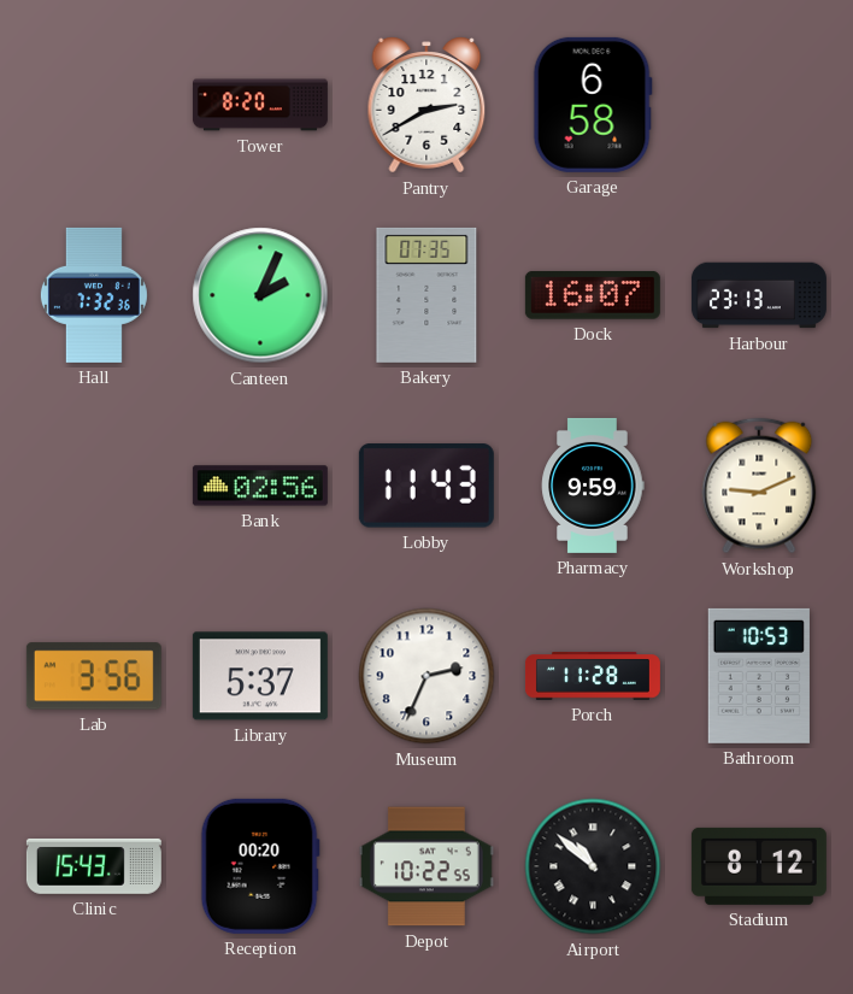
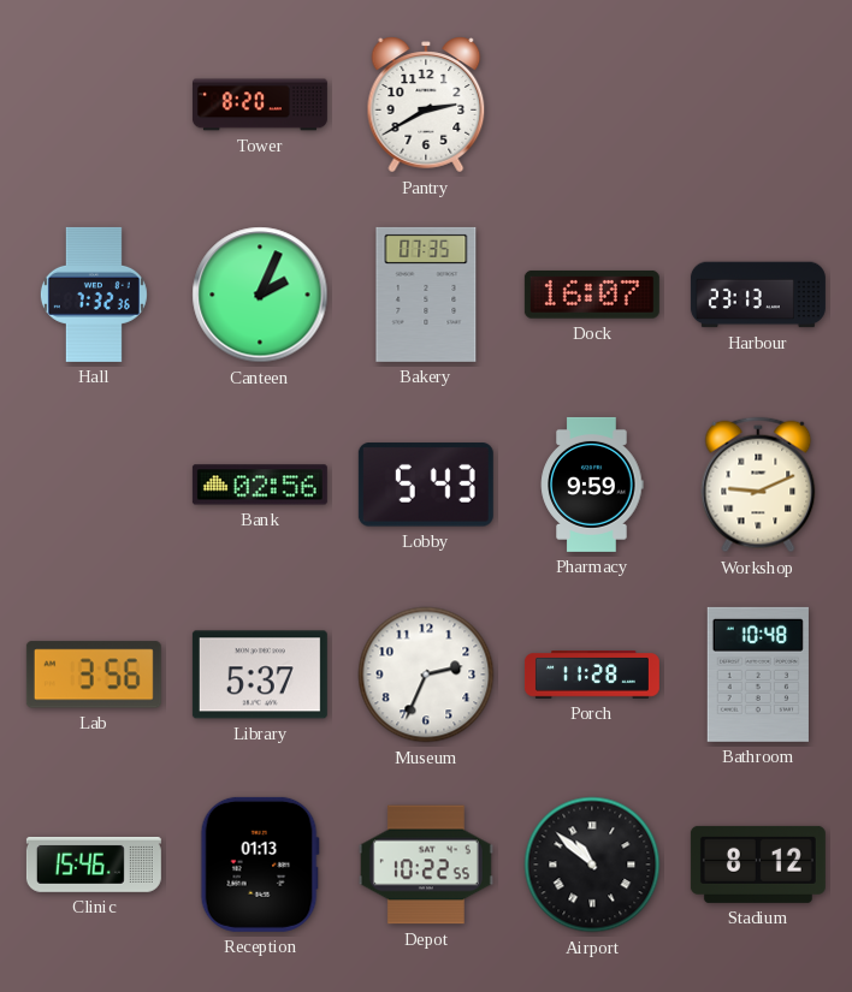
Garage: 6:58 -> none (593, 105)
Lobby: 11:43 -> 5:43 (426, 485)
Bathroom: 10:53 -> 10:48 (758, 675)
Clinic: 15:43 -> 15:46 (94, 865)
Reception: 00:20 -> 01:13 (260, 865)
